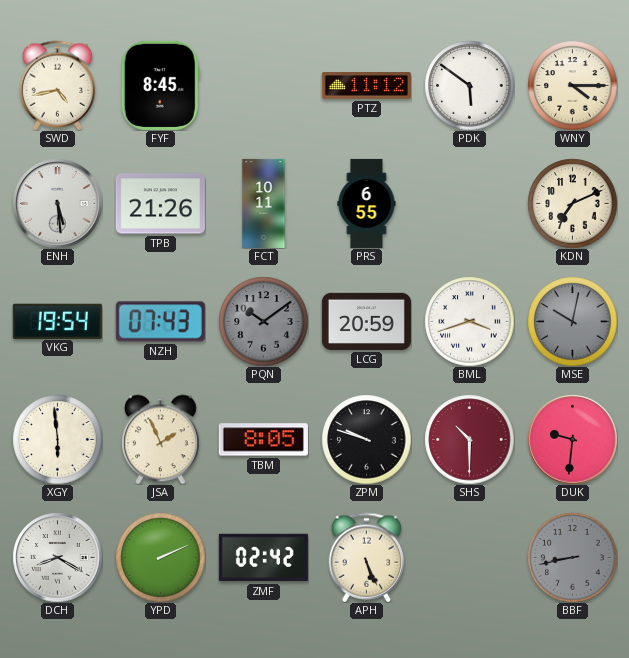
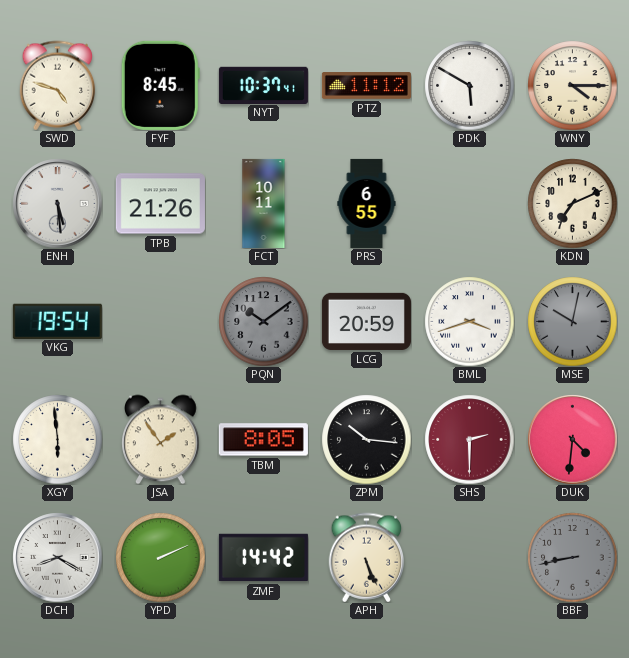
SWD: 4:43 -> 4:48 (58, 85)
NYT: none -> 10:37 (263, 85)
PDK: 5:51 -> 5:50 (469, 85)
NZH: 07:43 -> none (160, 322)
JSA: 1:56 -> 1:54 (161, 439)
ZPM: 9:48 -> 10:16 (366, 439)
SHS: 10:30 -> 2:30 (469, 439)
DUK: 9:31 -> 4:31 (572, 439)
ZMF: 02:42 -> 14:42 (263, 558)
